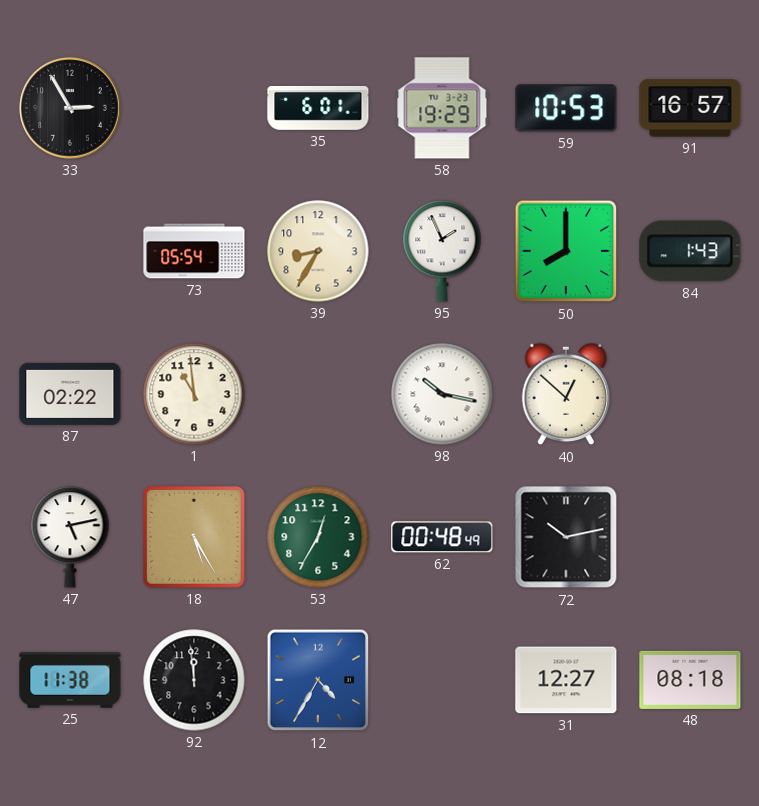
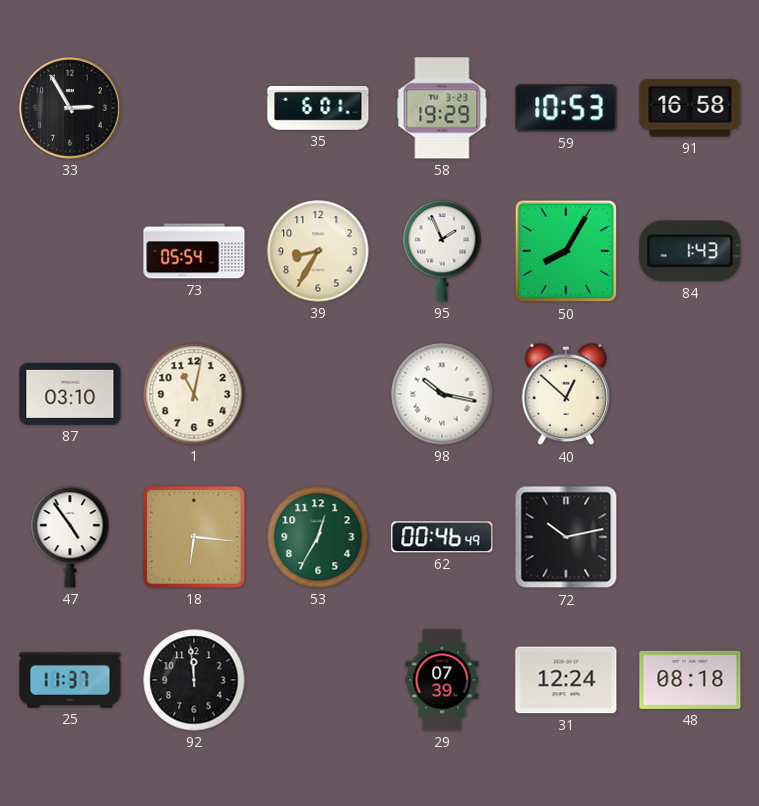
91: 16:57 -> 16:58 (690, 108)
50: 8:00 -> 8:05 (566, 251)
87: 02:22 -> 03:10 (70, 394)
1: 10:59 -> 11:02 (194, 394)
47: 5:13 -> 4:54 (70, 537)
18: 5:25 -> 6:16 (194, 537)
62: 00:48 -> 00:46 (442, 537)
25: 11:38 -> 11:37 (70, 680)
12: 4:35 -> none (318, 680)
29: none -> 07:39 (442, 680)
31: 12:27 -> 12:24 (566, 680)
